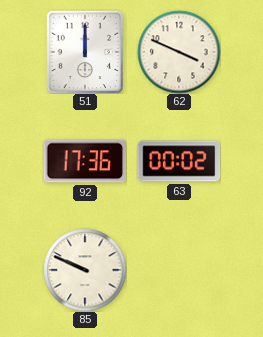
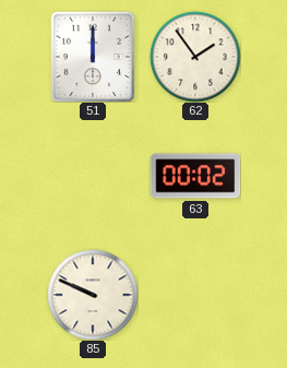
62: 3:49 -> 1:54 (195, 57)
92: 17:36 -> none (85, 161)
